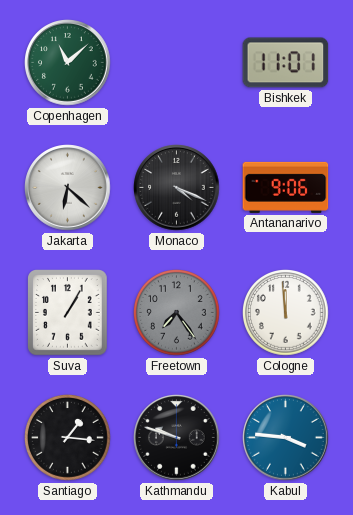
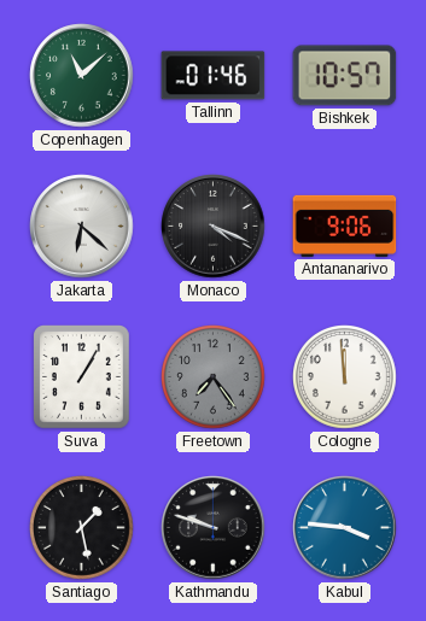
Tallinn: none -> 01:46 (214, 76)
Bishkek: 11:01 -> 10:57 (345, 76)
Santiago: 1:16 -> 1:28 (82, 528)
